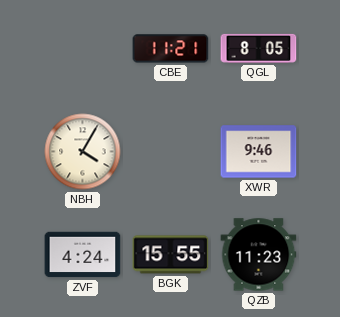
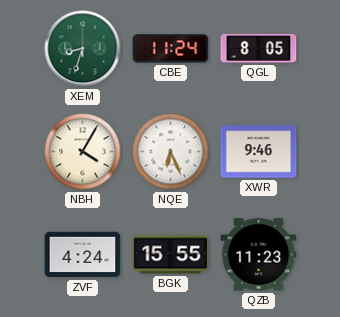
XEM: none -> 8:33 (83, 49)
CBE: 11:21 -> 11:24 (171, 49)
NQE: none -> 6:26 (171, 152)
